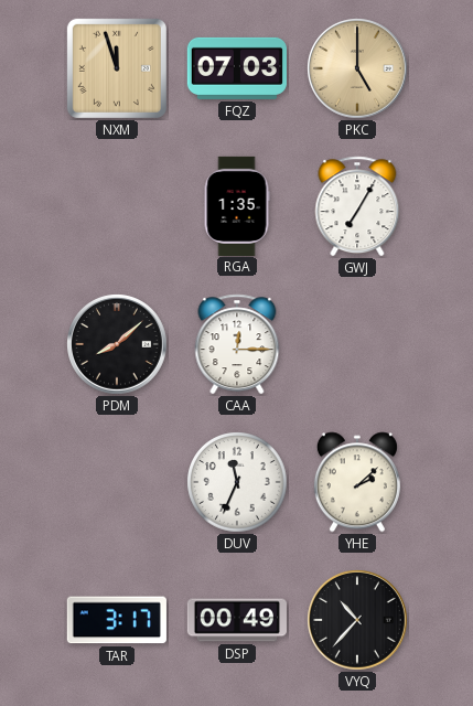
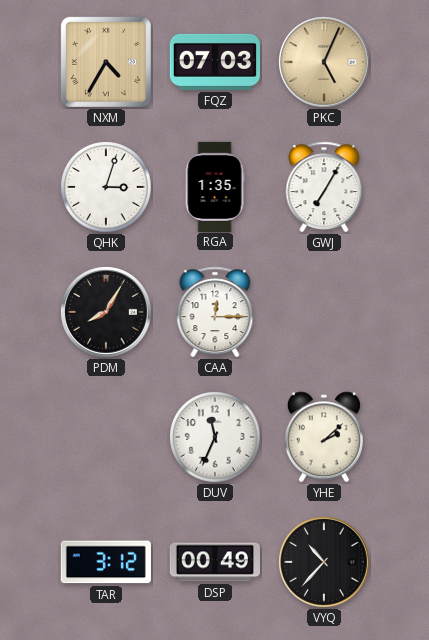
NXM: 11:57 -> 4:35 (106, 62)
PKC: 5:00 -> 5:04 (325, 63)
QHK: none -> 3:03 (106, 187)
PDM: 8:08 -> 8:05 (107, 313)
TAR: 3:17 -> 3:12 (106, 562)
